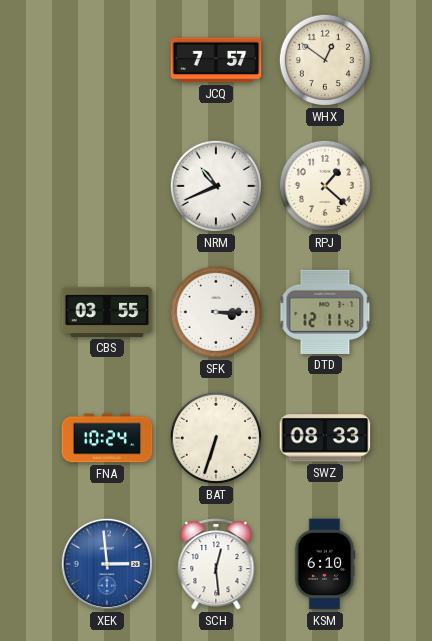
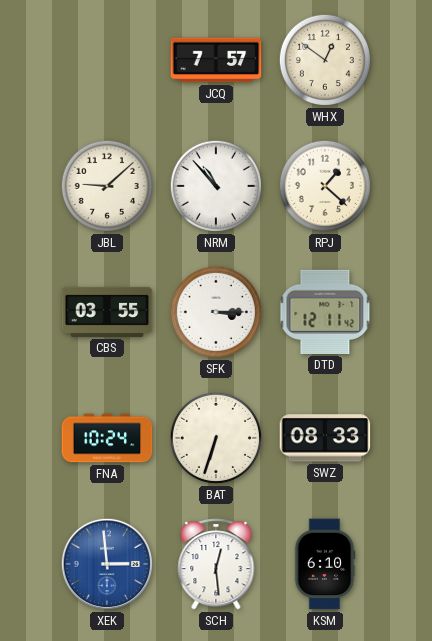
JBL: none -> 9:08 (107, 186)
NRM: 10:41 -> 10:53 (216, 186)
